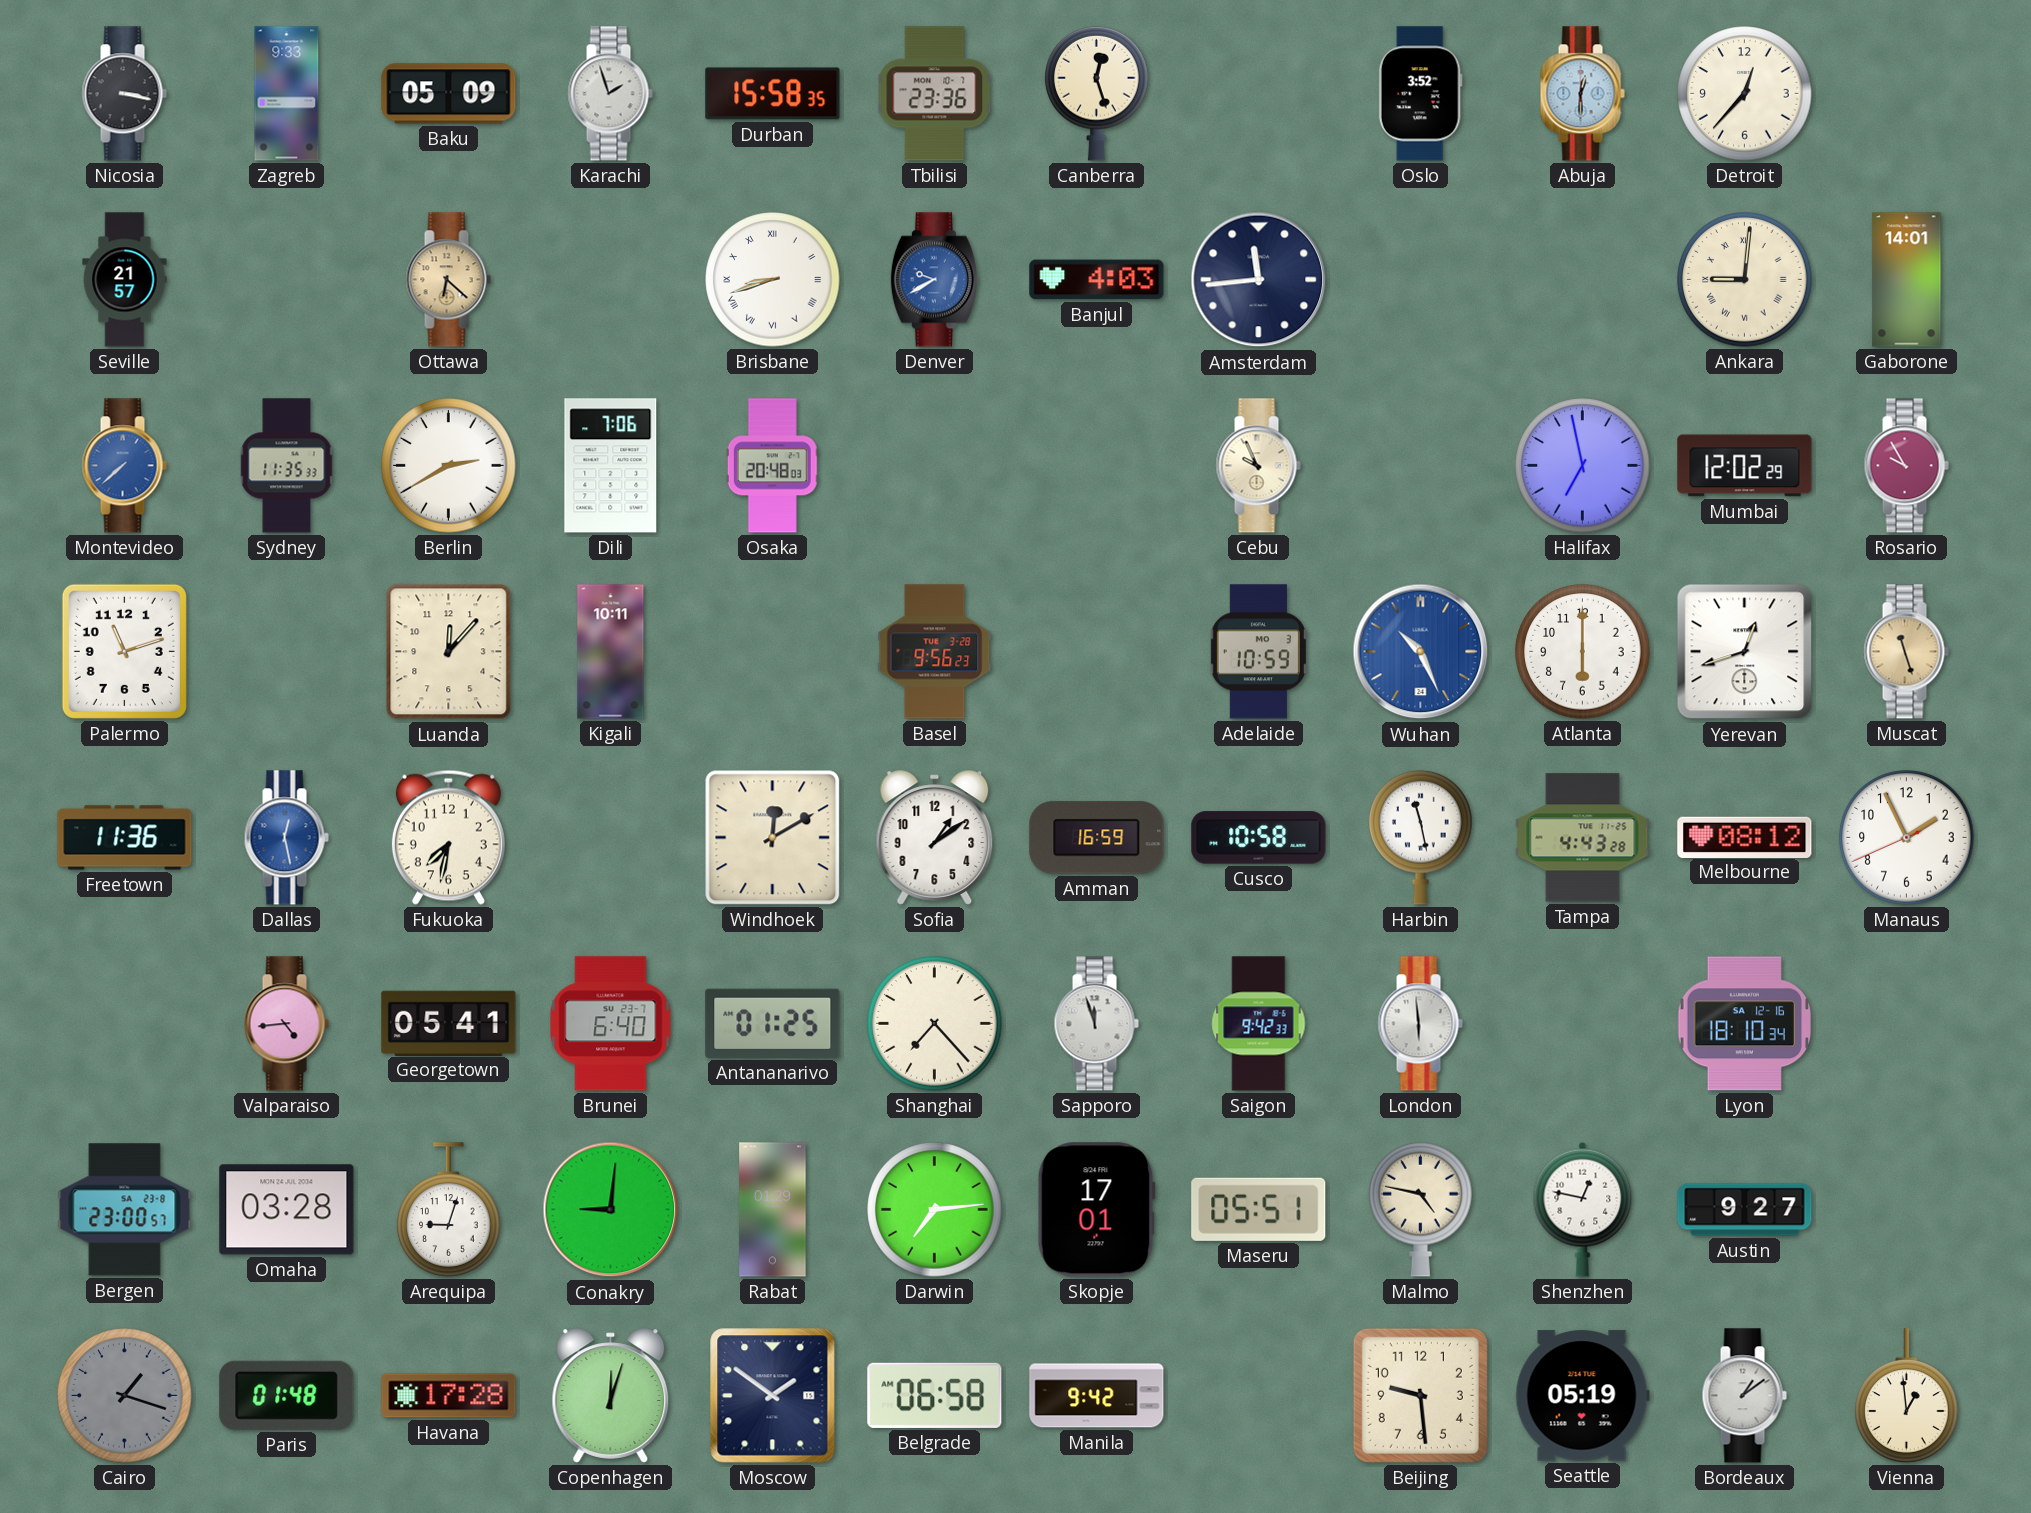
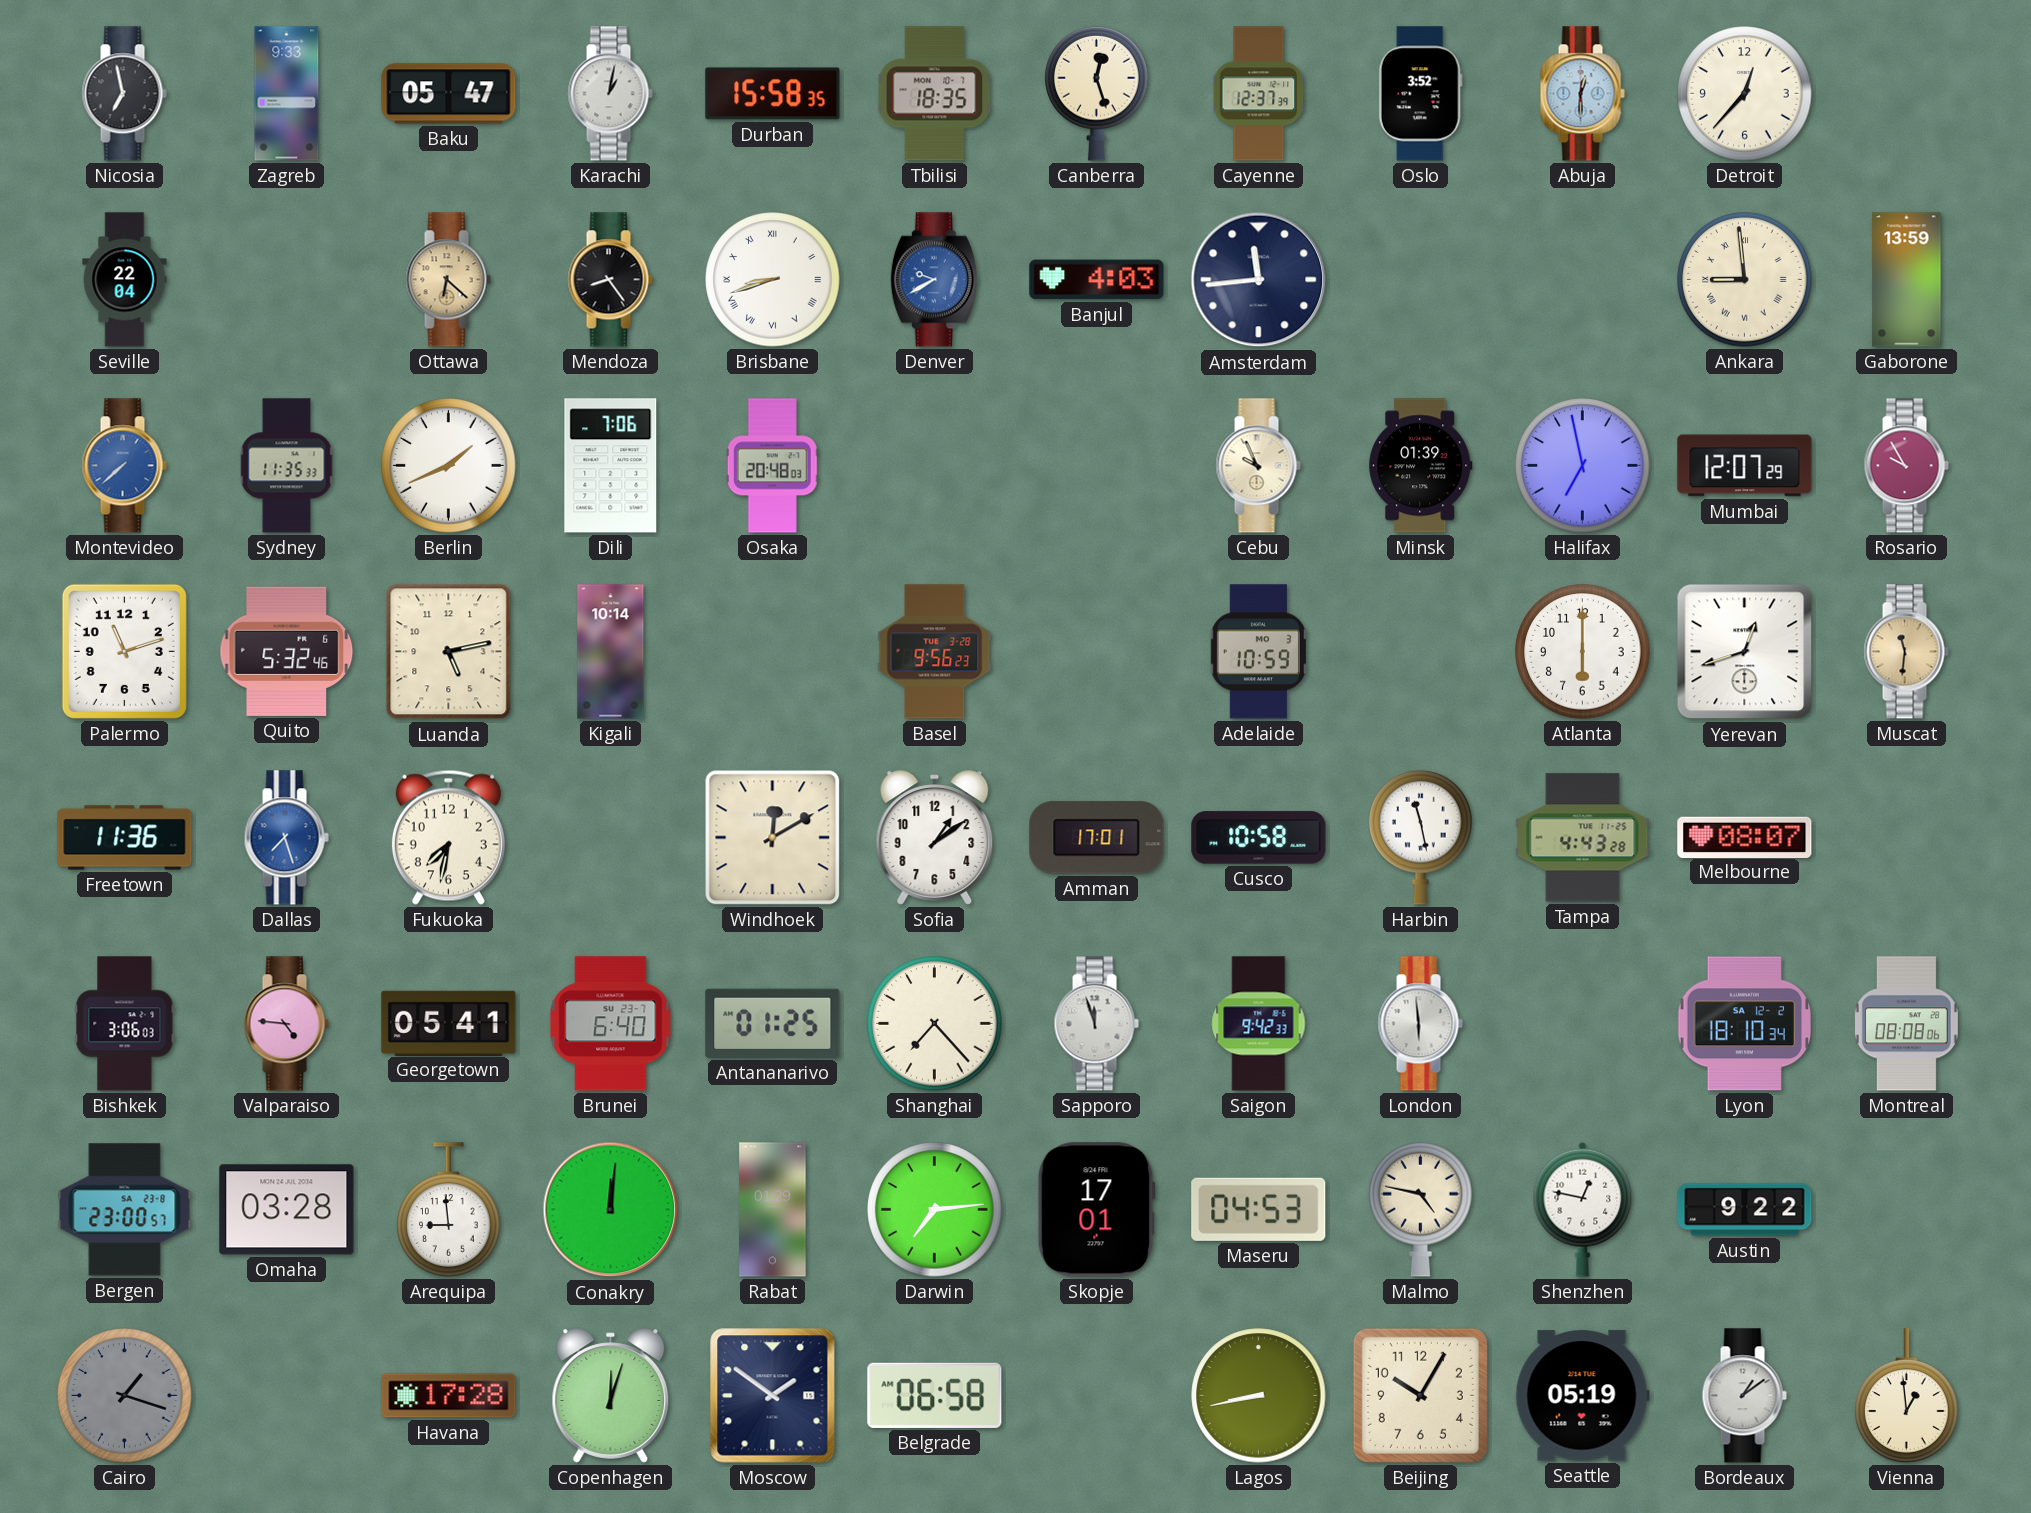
Nicosia: 3:17 -> 6:58 (124, 94)
Baku: 05:09 -> 05:47 (449, 94)
Karachi: 1:57 -> 1:02 (610, 94)
Tbilisi: 23:36 -> 18:35 (935, 94)
Cayenne: none -> 12:37 (1259, 94)
Seville: 21:57 -> 22:04 (125, 280)
Mendoza: none -> 8:24 (610, 280)
Ankara: 9:01 -> 8:59 (1745, 280)
Gaborone: 14:01 -> 13:59 (1907, 280)
Berlin: 2:40 -> 1:41 (449, 466)
Minsk: none -> 01:39 (1421, 466)
Mumbai: 12:02 -> 12:07 (1745, 466)
Quito: none -> 5:32 (287, 651)
Luanda: 12:07 -> 5:13 (449, 652)
Kigali: 10:11 -> 10:14 (611, 652)
Wuhan: 10:26 -> none (1421, 652)
Muscat: 11:27 -> 11:31 (1906, 652)
Dallas: 12:28 -> 7:27 (286, 838)
Amman: 16:59 -> 17:01 (1097, 838)
Melbourne: 08:12 -> 08:07 (1745, 837)
Manaus: 1:55 -> none (1907, 838)
Bishkek: none -> 3:06 (125, 1024)
Valparaiso: 4:44 -> 4:46 (286, 1024)
Lyon date: SA 12-16 -> SA 12-2 (1745, 1024)
Montreal: none -> 08:08 (1906, 1024)
Arequipa: 9:03 -> 8:59 (449, 1210)
Conakry: 9:01 -> 12:01 (611, 1210)
Maseru: 05:51 -> 04:53 (1259, 1209)
Austin: 9:27 -> 9:22 (1745, 1210)
Paris: 01:48 -> none (287, 1395)
Manila: 9:42 -> none (1097, 1396)
Lagos: none -> 8:43 (1259, 1396)
Beijing: 9:29 -> 10:05 (1420, 1395)
